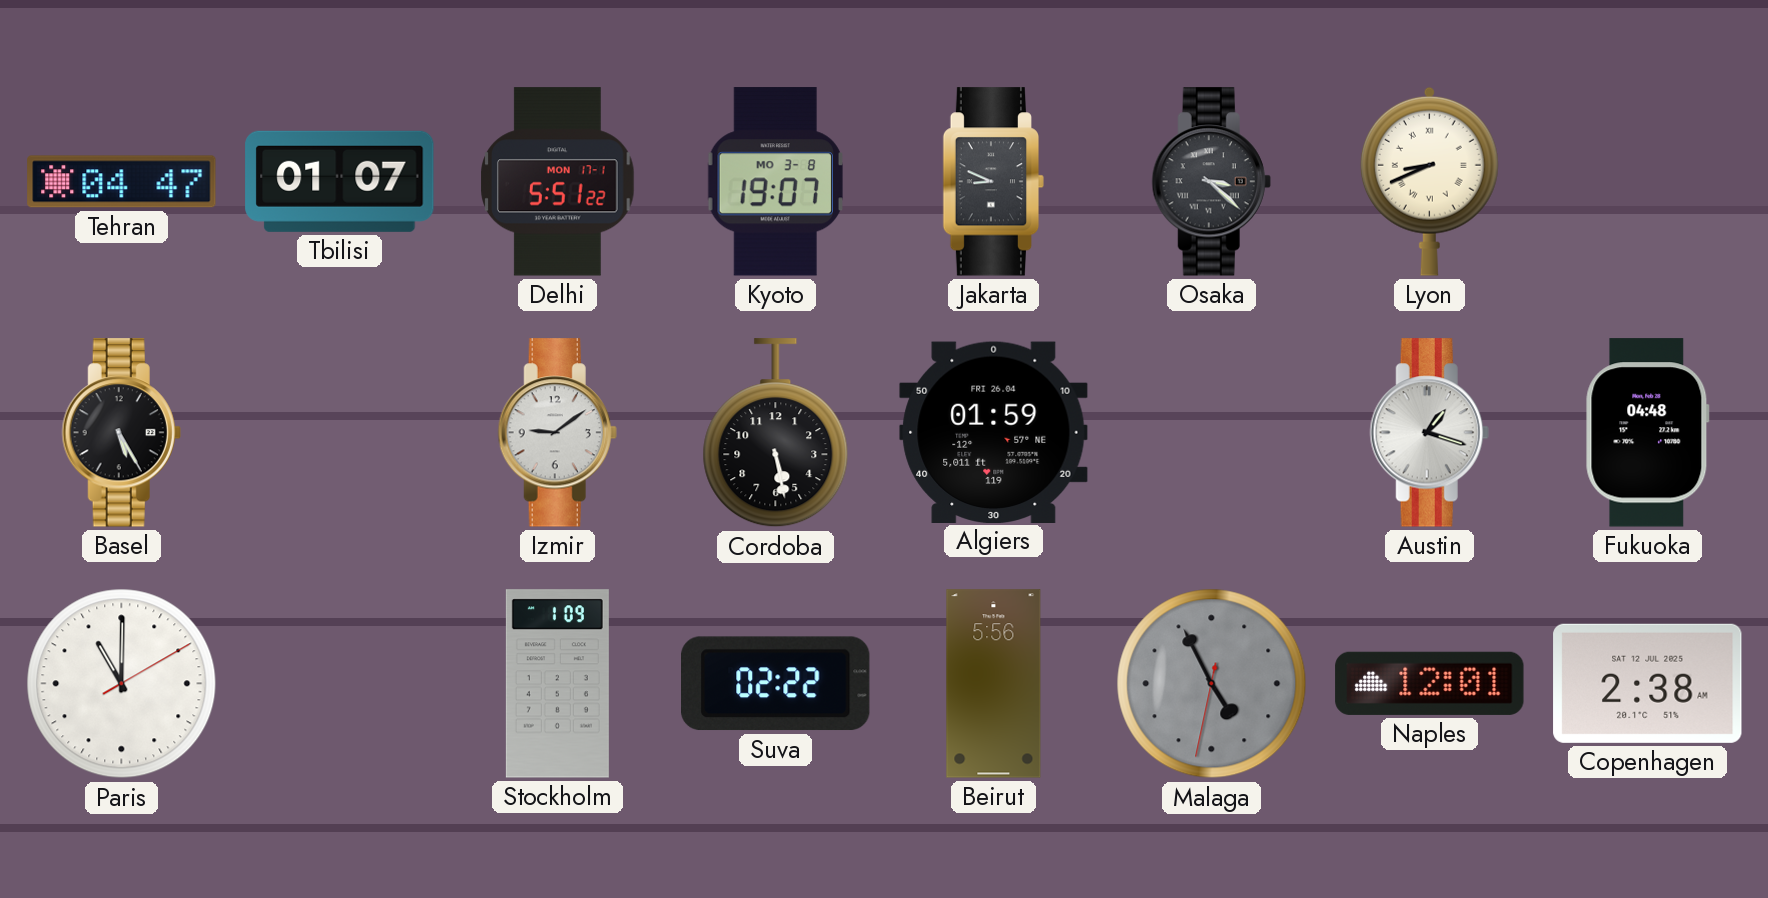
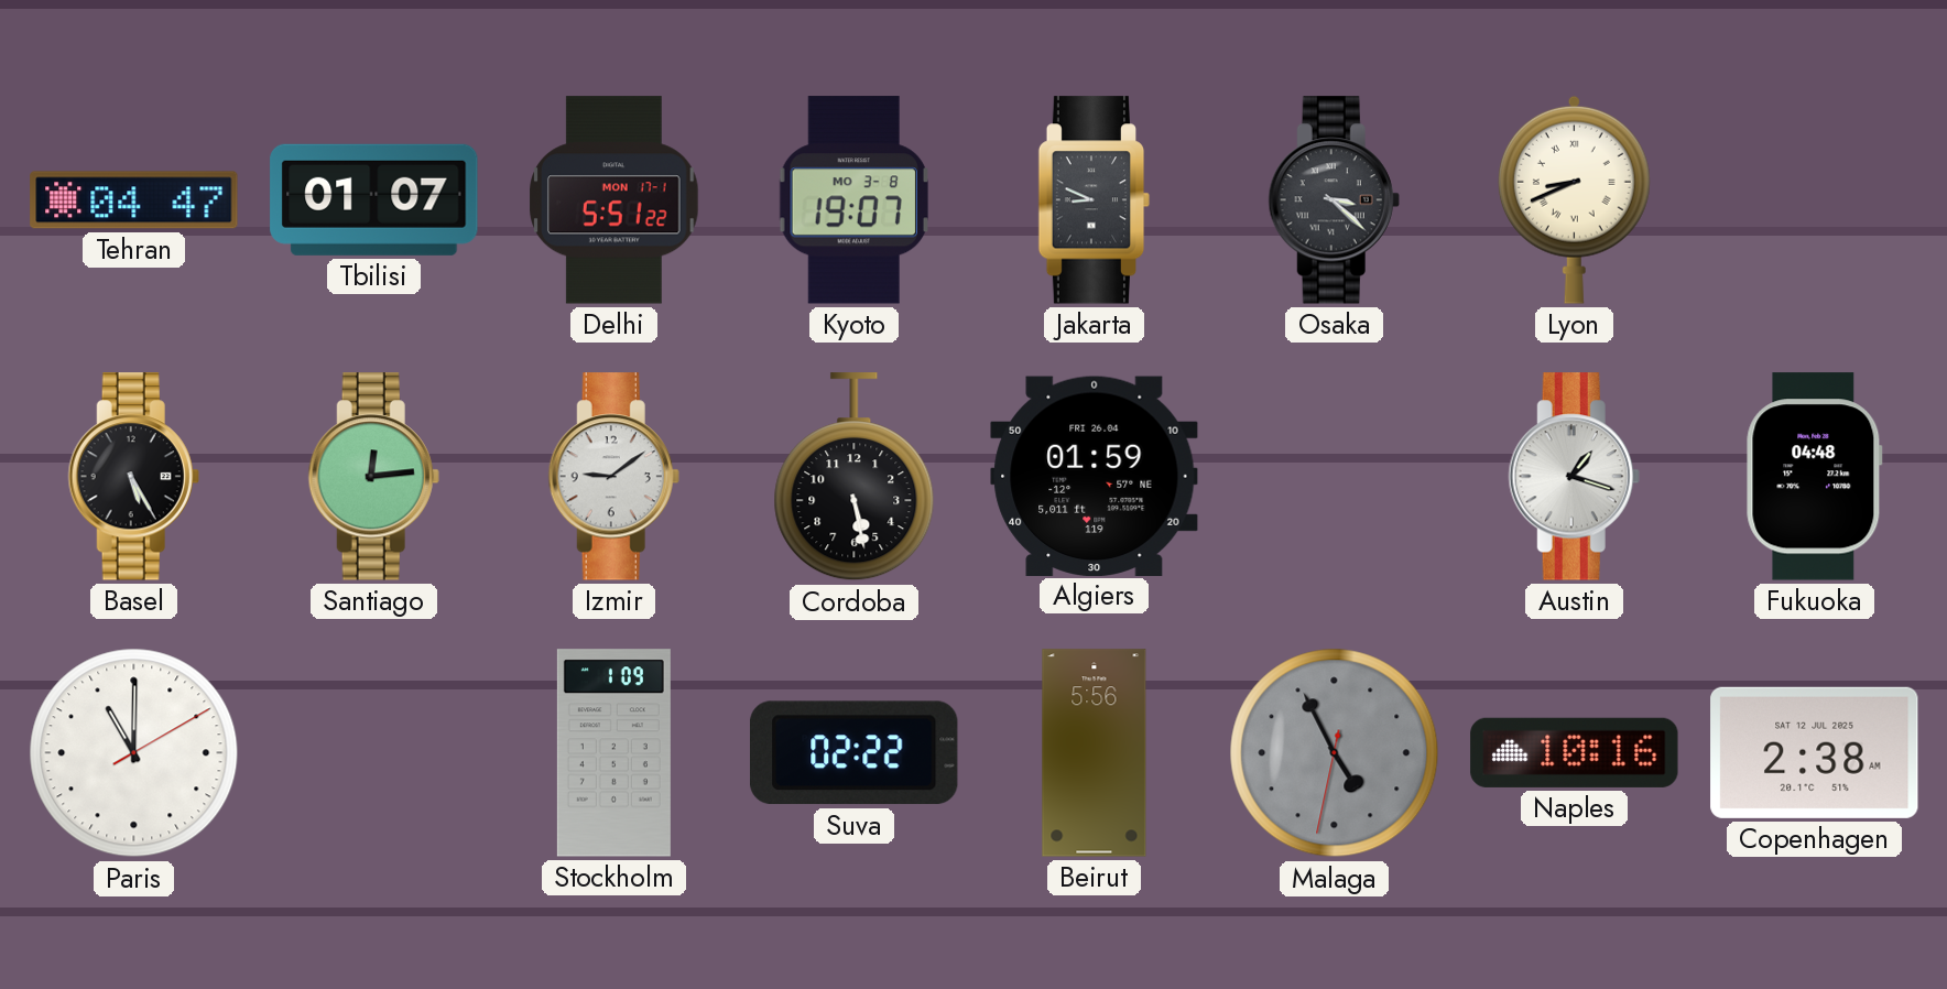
Santiago: none -> 12:14 (373, 477)
Naples: 12:01 -> 10:16 (1575, 752)
